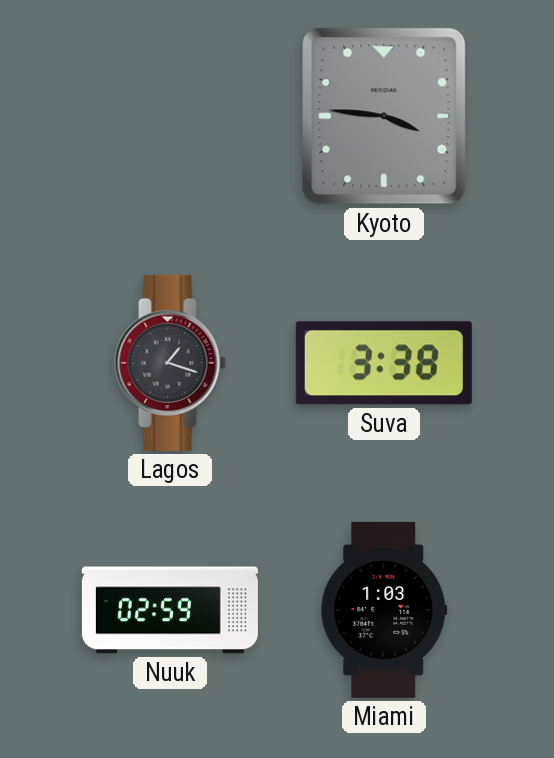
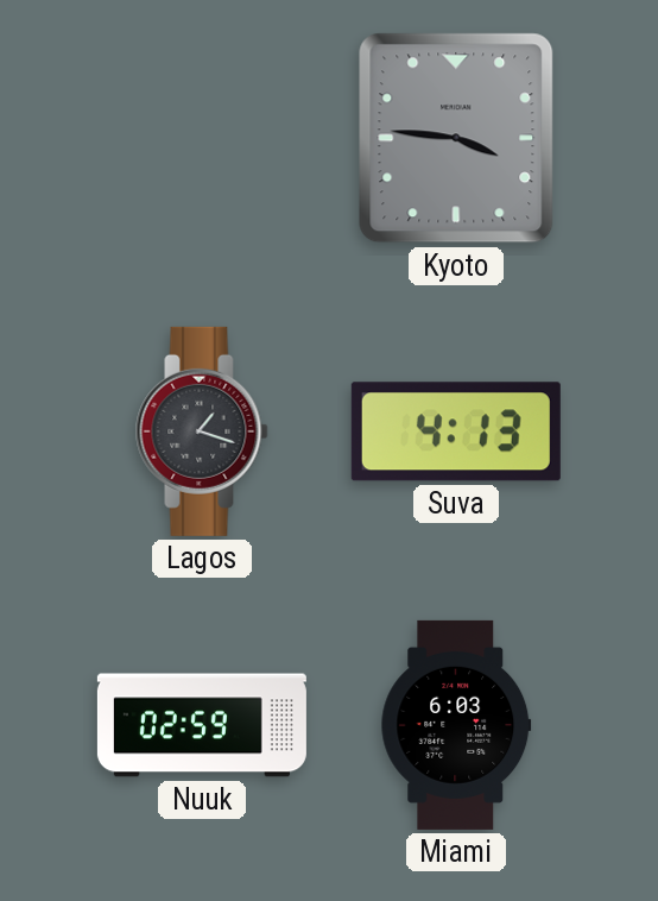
Suva: 3:38 -> 4:13 (456, 431)
Miami: 1:03 -> 6:03 (456, 725)
